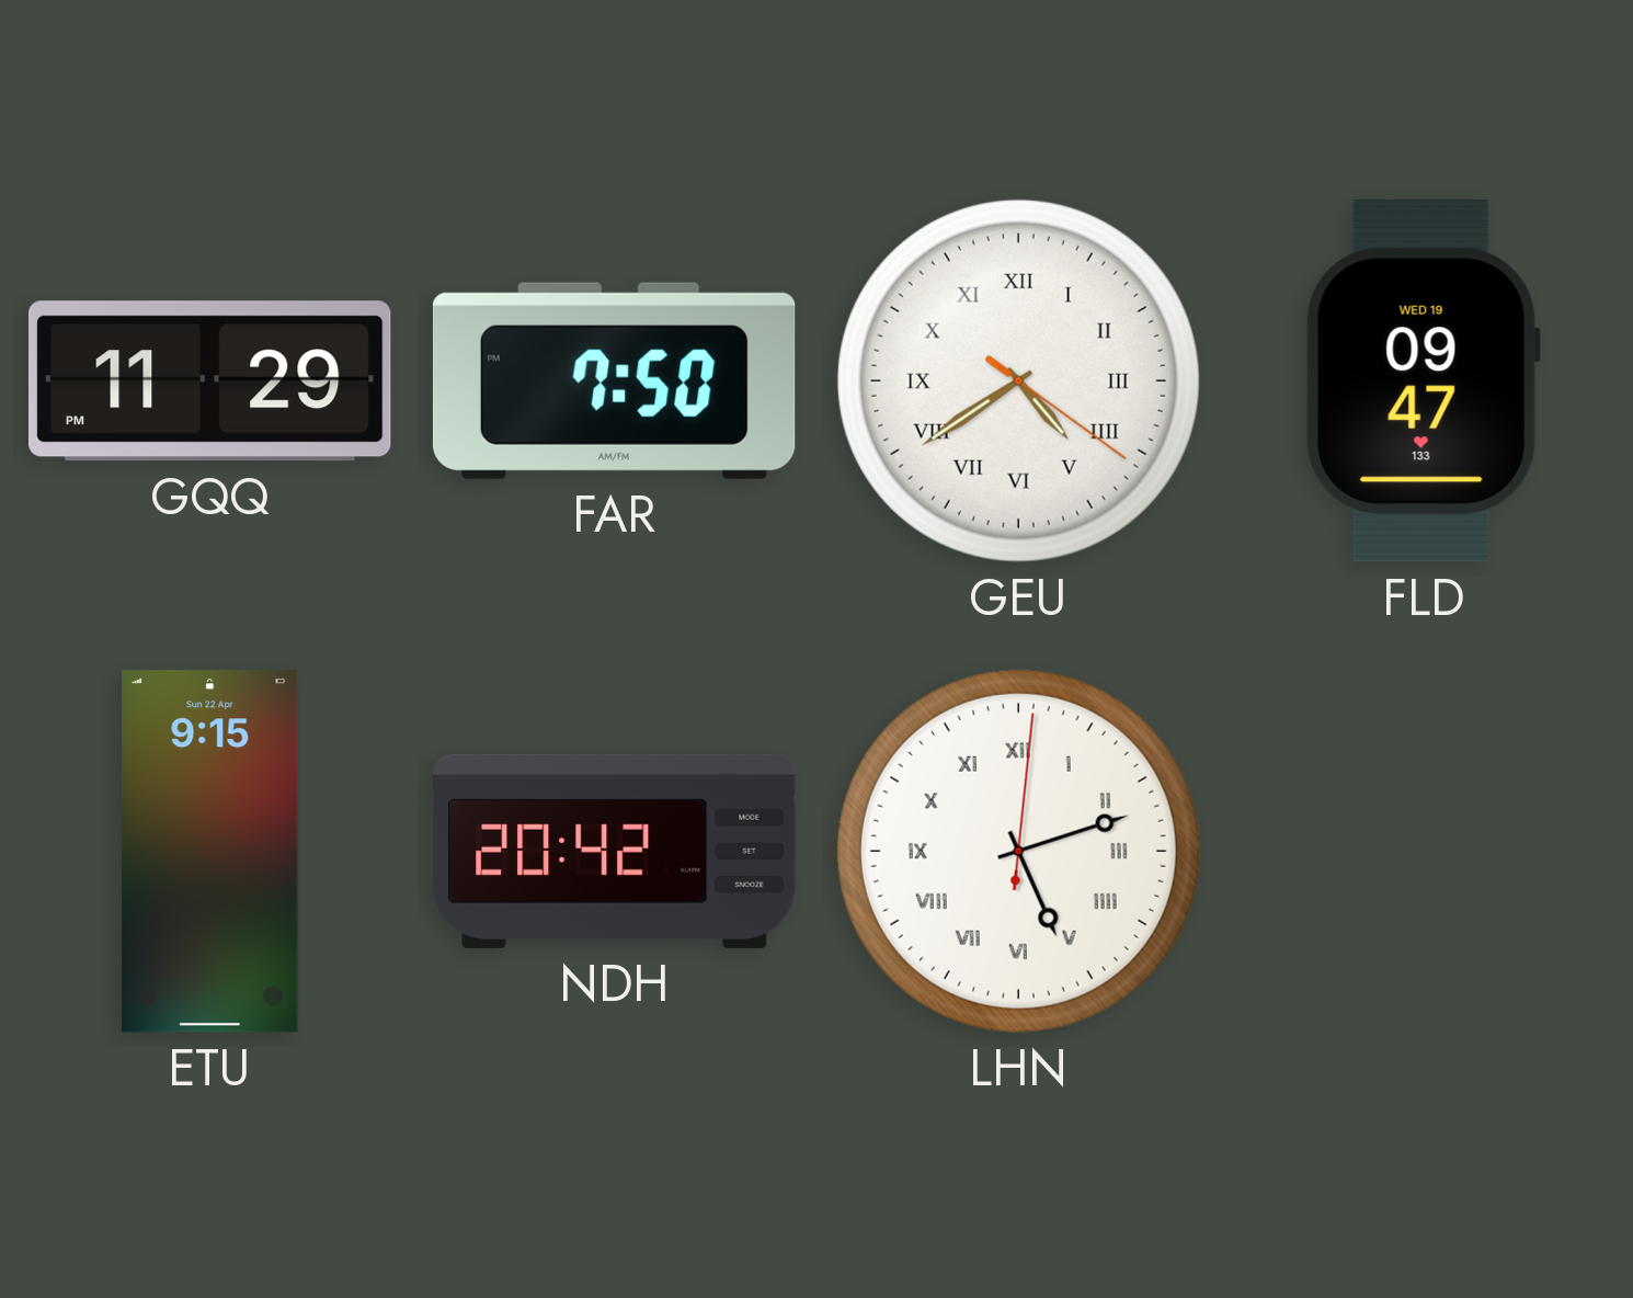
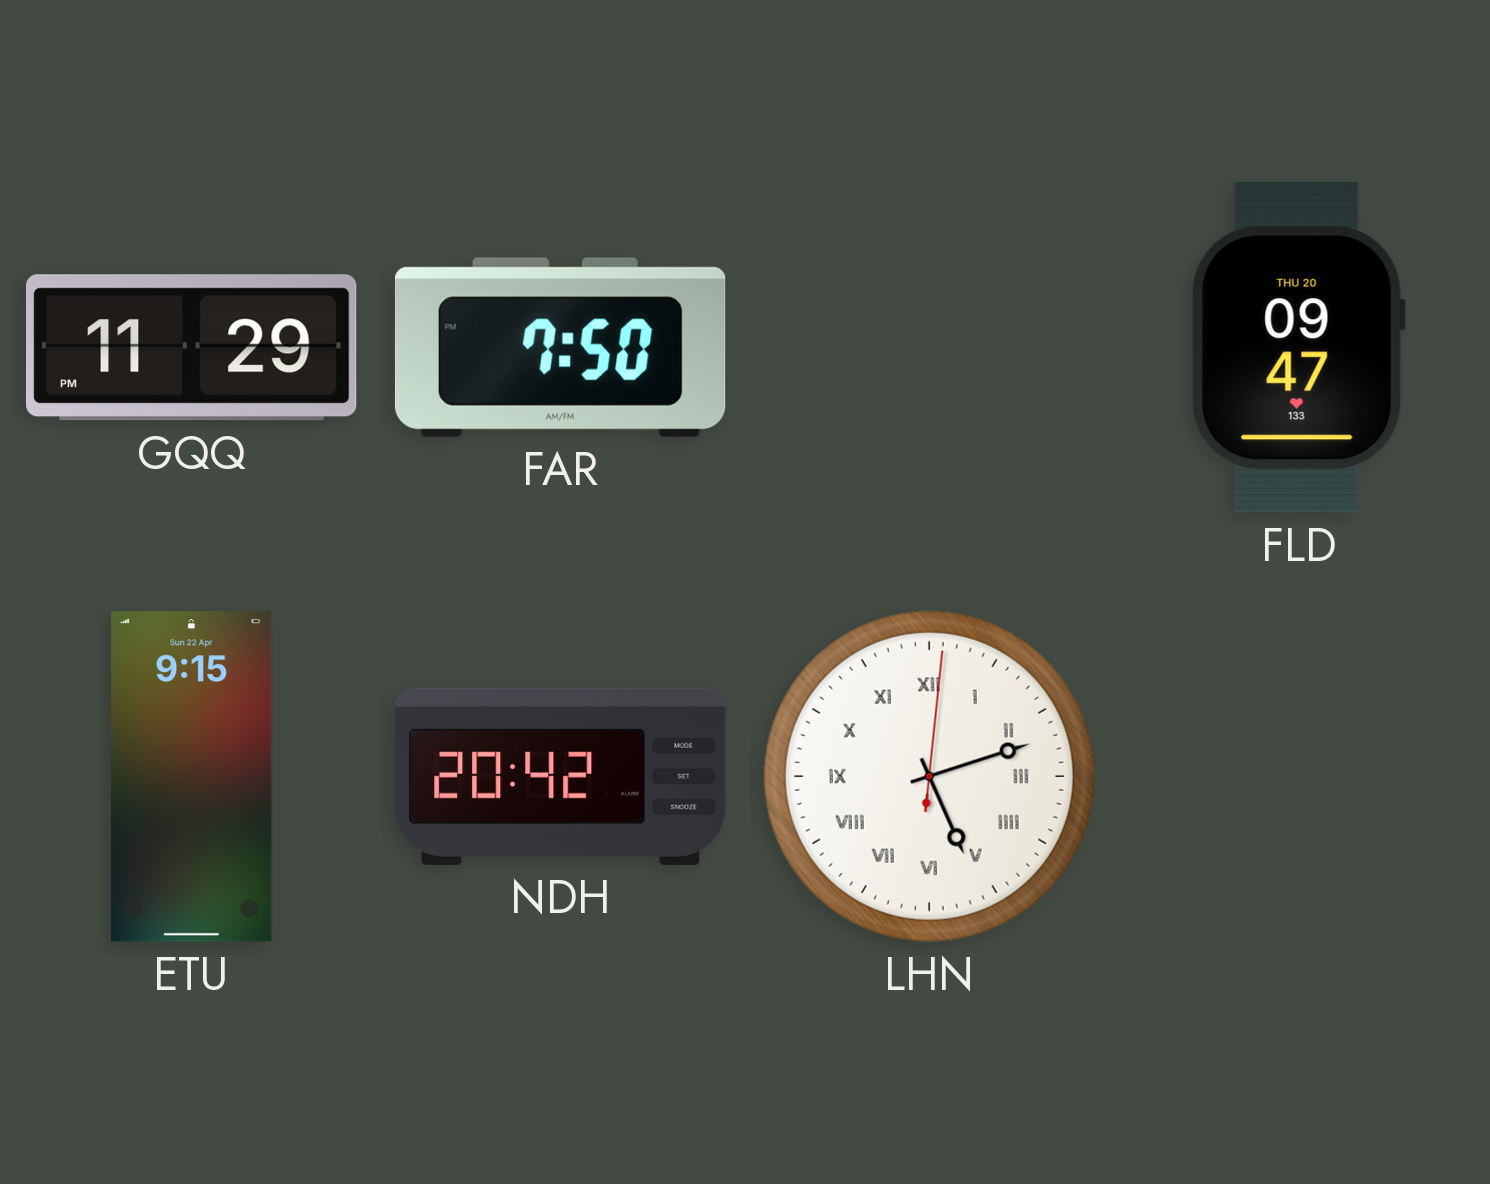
GEU: 4:39 -> none (1018, 380)
FLD date: WED 19 -> THU 20 (1298, 348)
